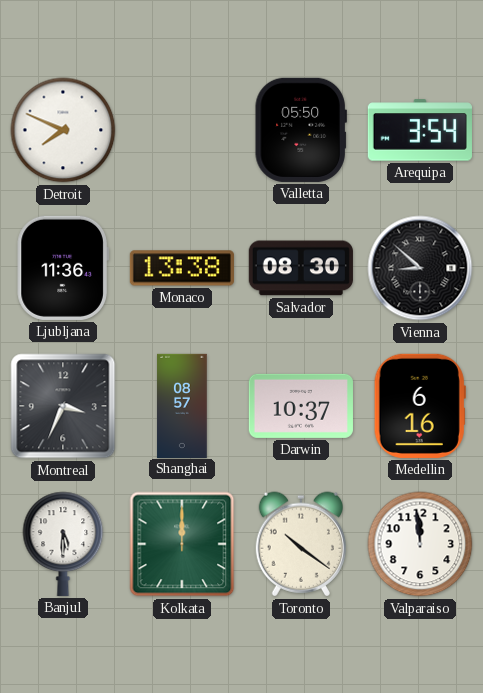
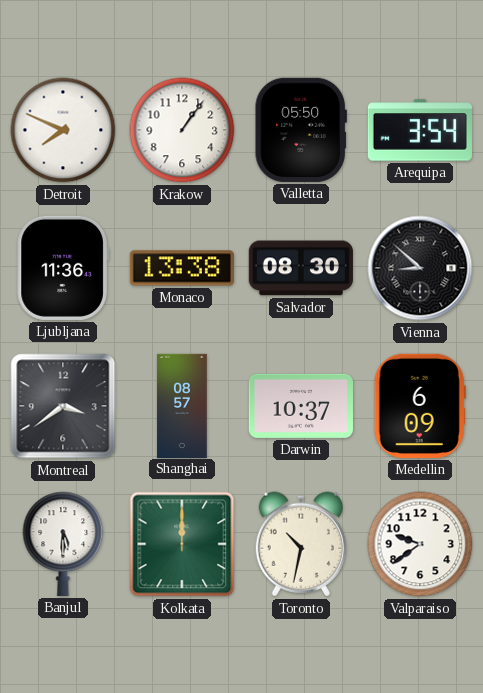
Krakow: none -> 1:06 (182, 130)
Montreal: 3:34 -> 3:39 (63, 406)
Medellin: 6:16 -> 6:09 (420, 406)
Toronto: 10:21 -> 10:32 (300, 544)
Valparaiso: 11:59 -> 9:39 (420, 544)
